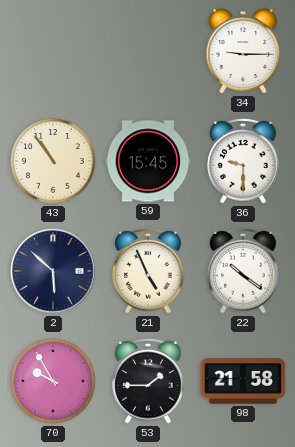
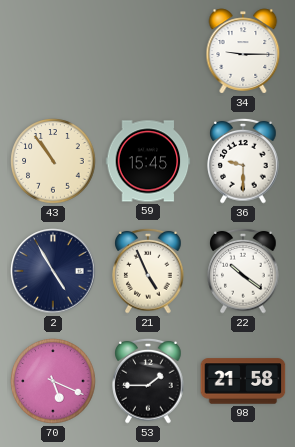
2: 5:52 -> 4:55 (53, 271)
70: 9:55 -> 5:19 (53, 381)
